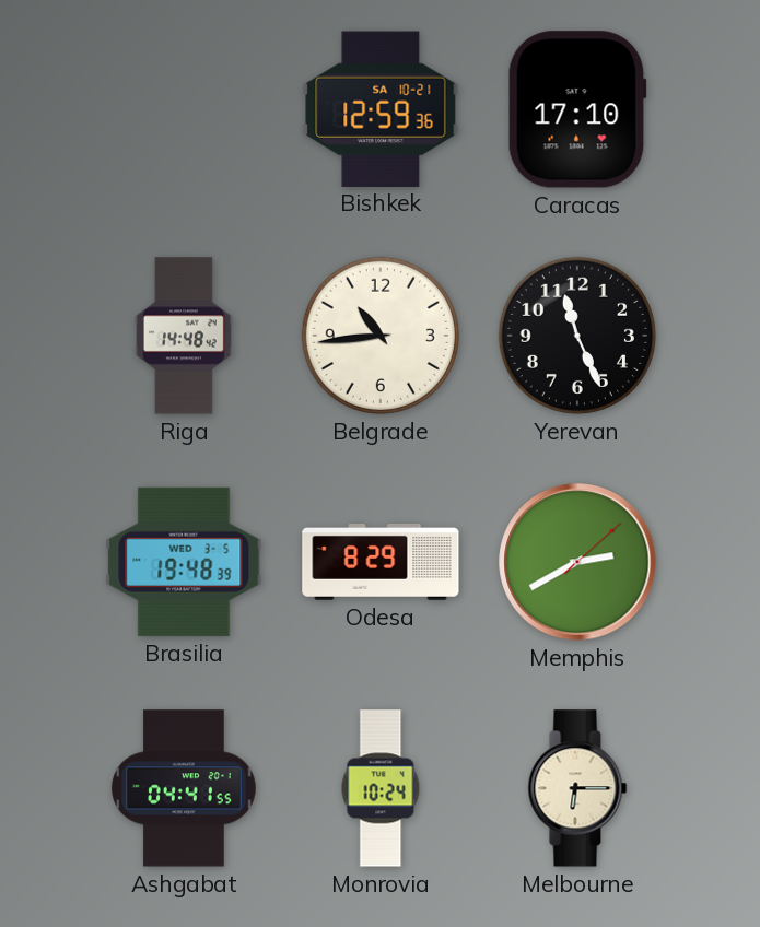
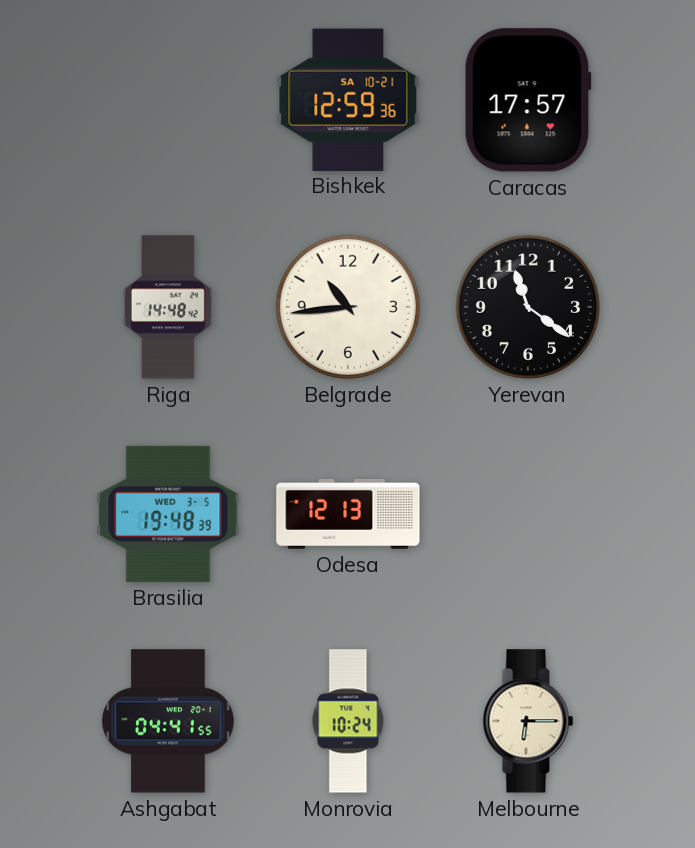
Caracas: 17:10 -> 17:57 (528, 100)
Yerevan: 11:26 -> 11:21 (528, 307)
Odesa: 8:29 -> 12:13 (348, 514)
Memphis: 2:40 -> none (577, 562)
